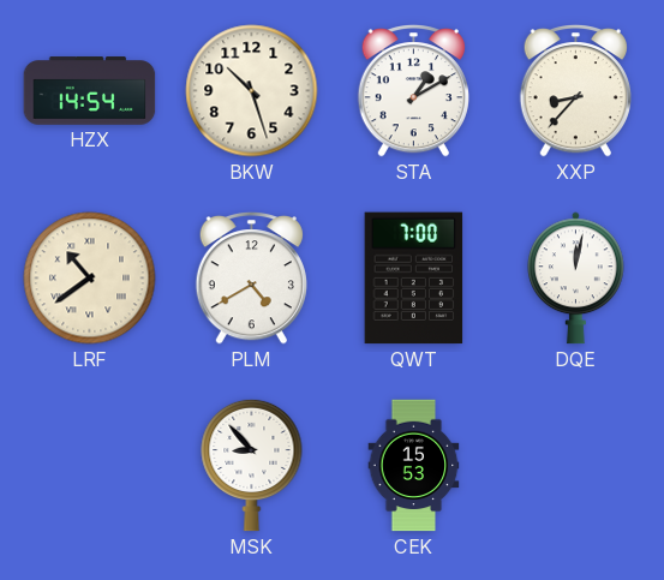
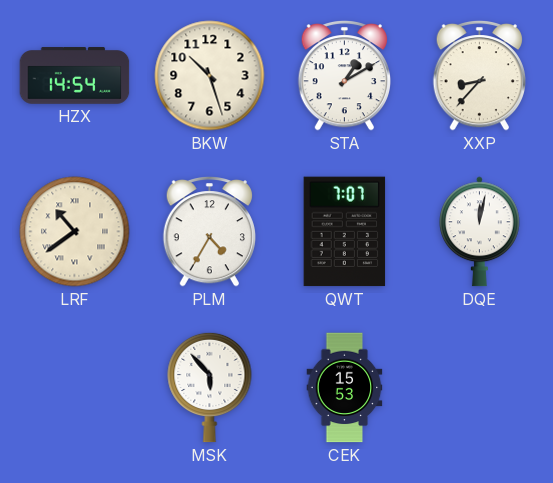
PLM: 4:40 -> 4:35 (209, 232)
QWT: 7:00 -> 7:07 (345, 232)
MSK: 8:53 -> 5:53 (210, 387)
